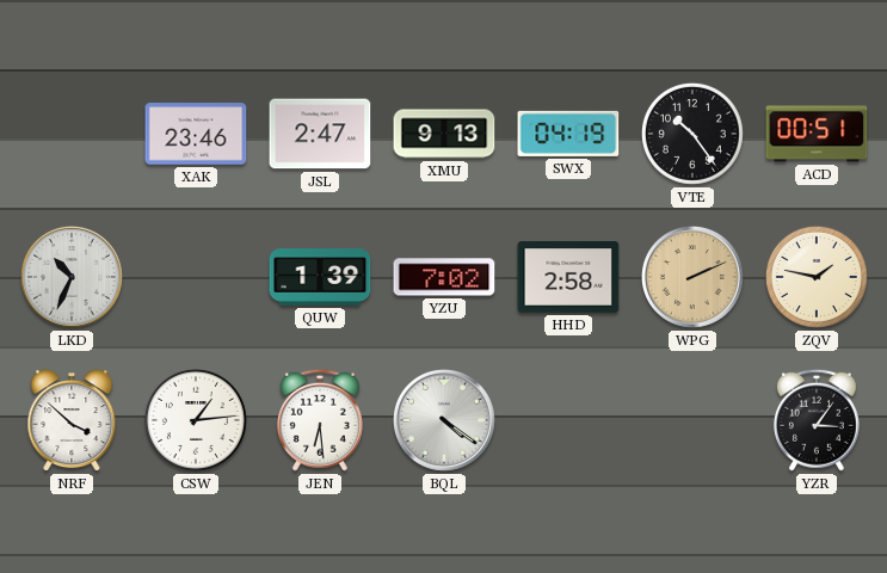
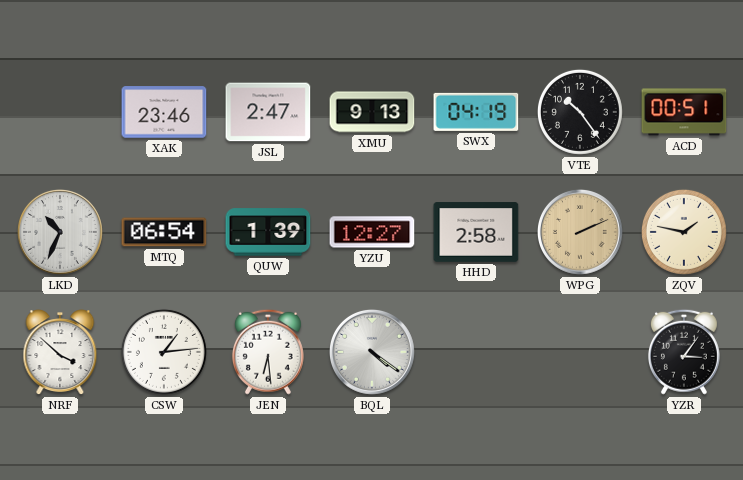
MTQ: none -> 06:54 (164, 232)
YZU: 7:02 -> 12:27 (372, 232)
